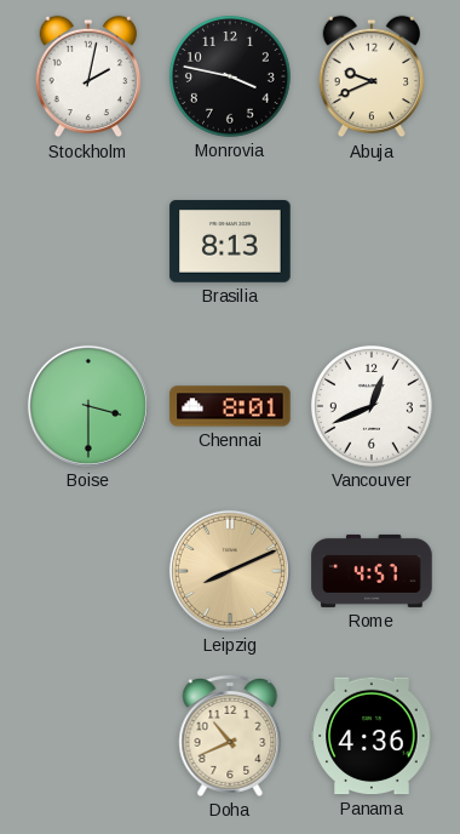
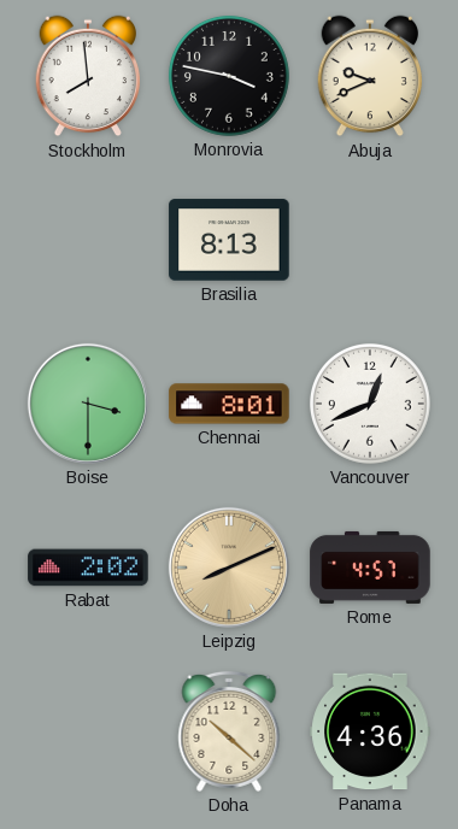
Stockholm: 2:02 -> 7:59 (88, 76)
Rabat: none -> 2:02 (88, 568)
Doha: 10:41 -> 10:22 (229, 731)
